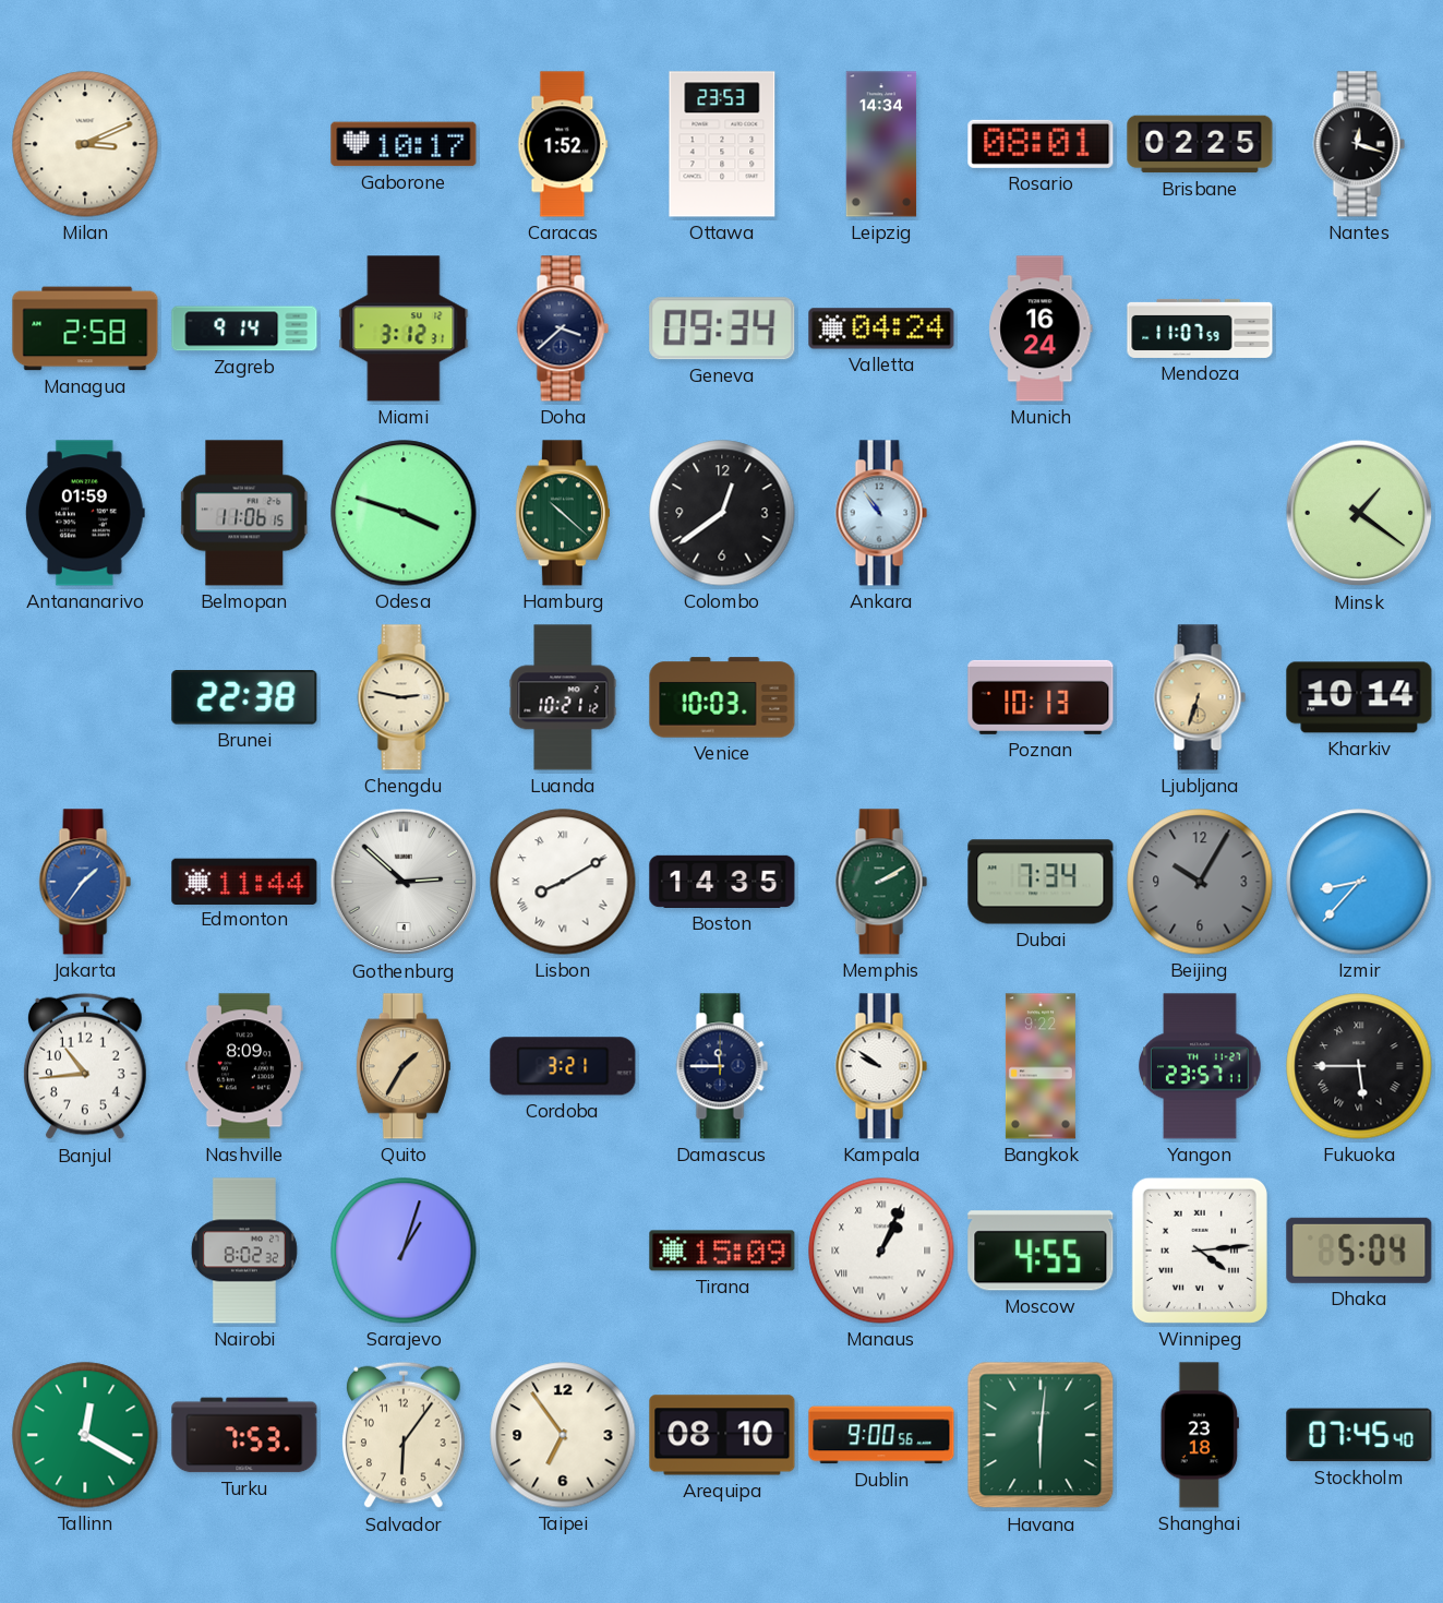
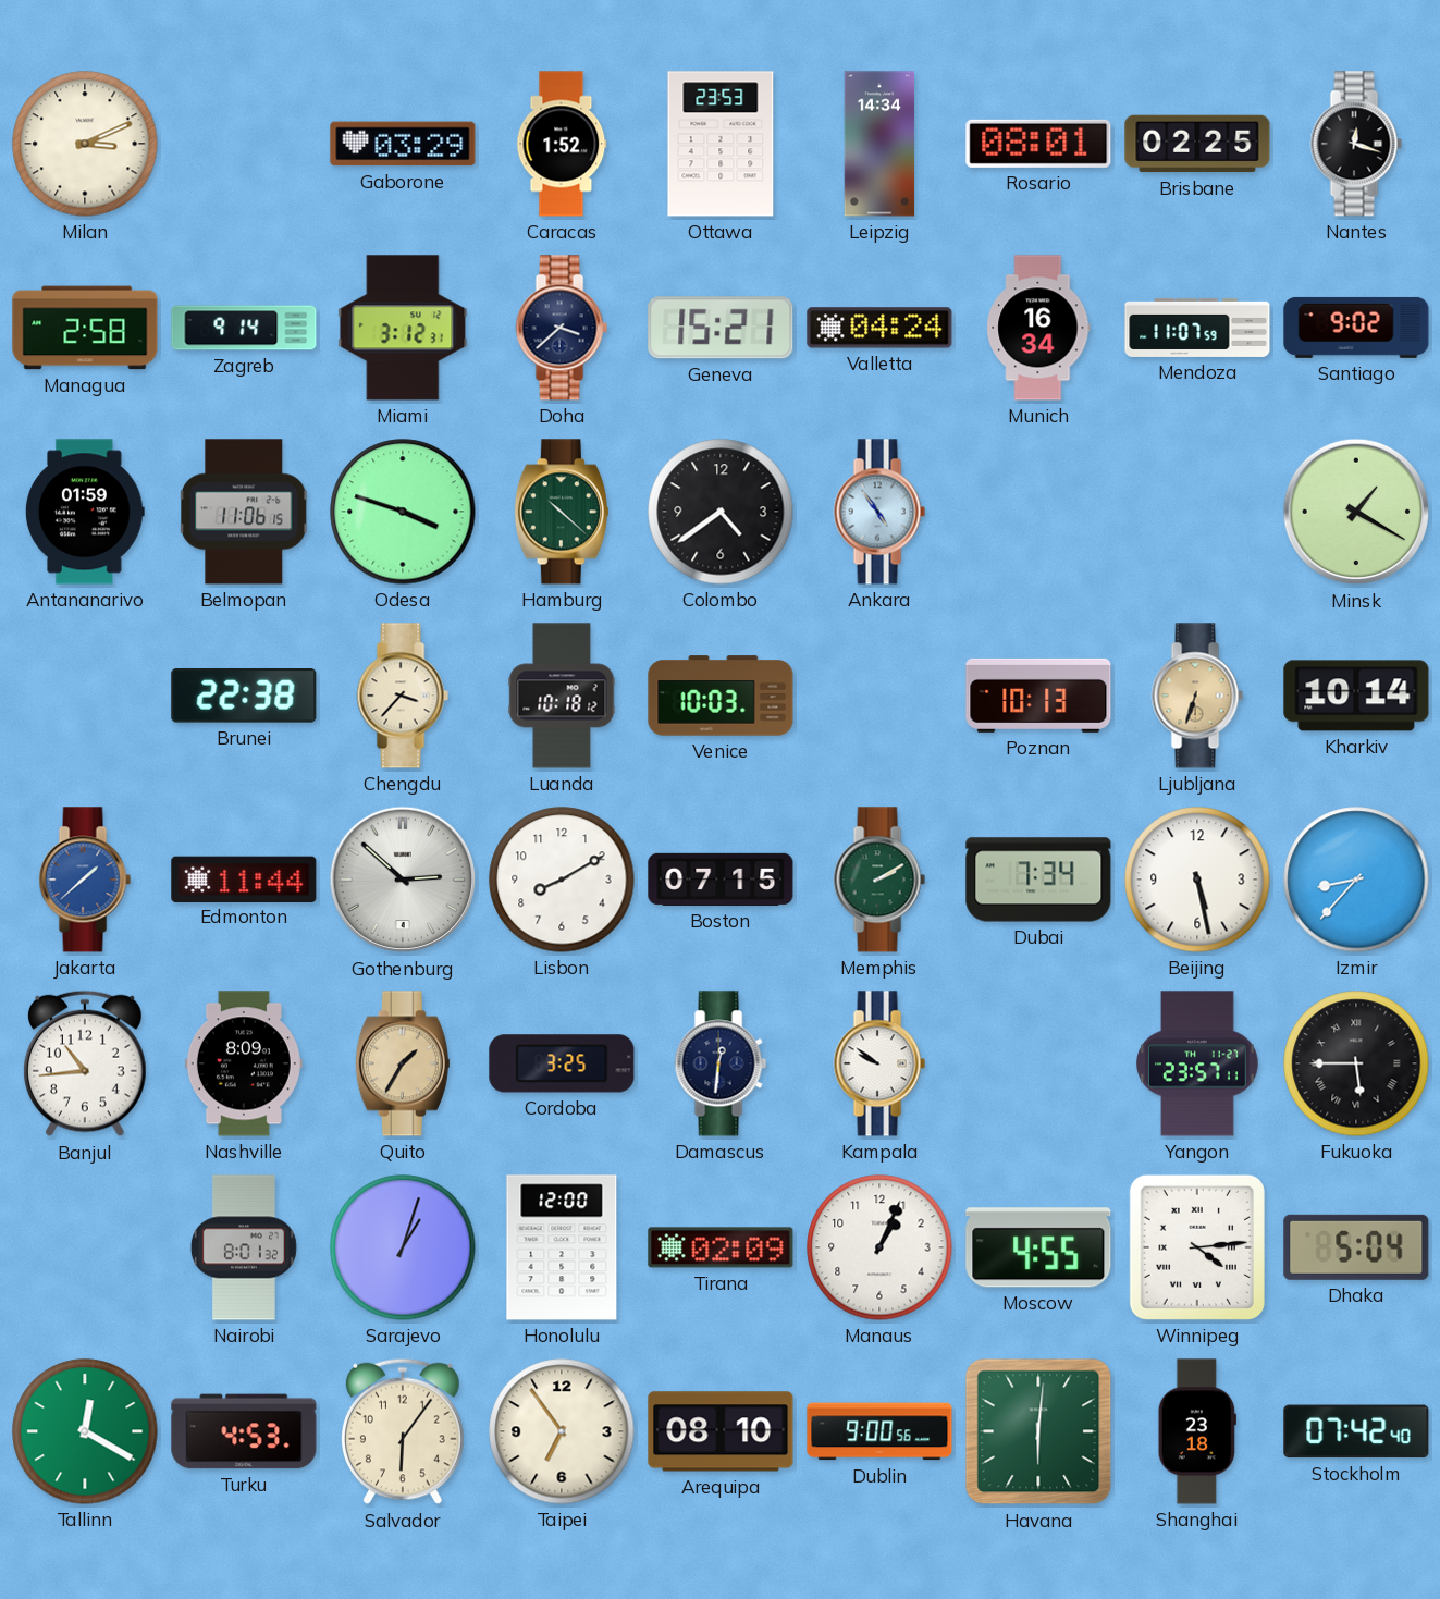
Gaborone: 10:17 -> 03:29 (403, 144)
Geneva: 09:34 -> 15:21 (721, 328)
Munich: 16:24 -> 16:34 (1038, 328)
Santiago: none -> 9:02 (1356, 328)
Colombo: 12:39 -> 4:39 (721, 512)
Ankara: 10:54 -> 4:54 (879, 512)
Minsk: 1:21 -> 1:20 (1356, 512)
Chengdu: 2:47 -> 3:37 (403, 696)
Luanda: 10:21 -> 10:18 (562, 696)
Jakarta: 1:36 -> 1:38 (85, 880)
Lisbon numerals: Roman -> Arabic (562, 880)
Boston: 14:35 -> 07:15 (721, 880)
Beijing: 10:05 -> 5:28 (1197, 880)
Beijing dial: grey -> white (1197, 880)
Cordoba: 3:21 -> 3:25 (562, 1063)
Damascus: 11:45 -> 12:31 (721, 1063)
Bangkok: 9:22 -> none (1041, 1066)
Nairobi: 8:02 -> 8:01 (244, 1247)
Honolulu: none -> 12:00 (562, 1247)
Tirana: 15:09 -> 02:09 (721, 1247)
Manaus numerals: Roman -> Arabic (879, 1247)
Turku: 7:53 -> 4:53 (244, 1431)
Stockholm: 07:45 -> 07:42 (1356, 1431)
